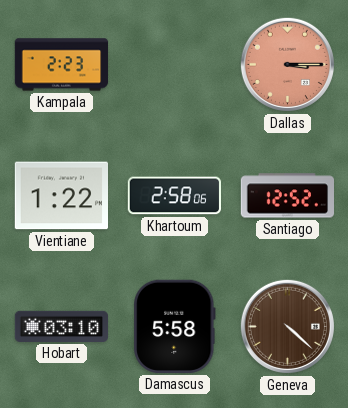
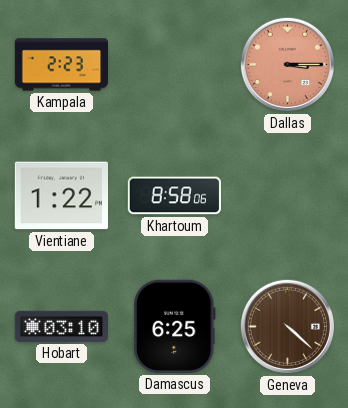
Khartoum: 2:58 -> 8:58 (174, 196)
Santiago: 12:52 -> none (287, 196)
Damascus: 5:58 -> 6:25 (174, 326)
